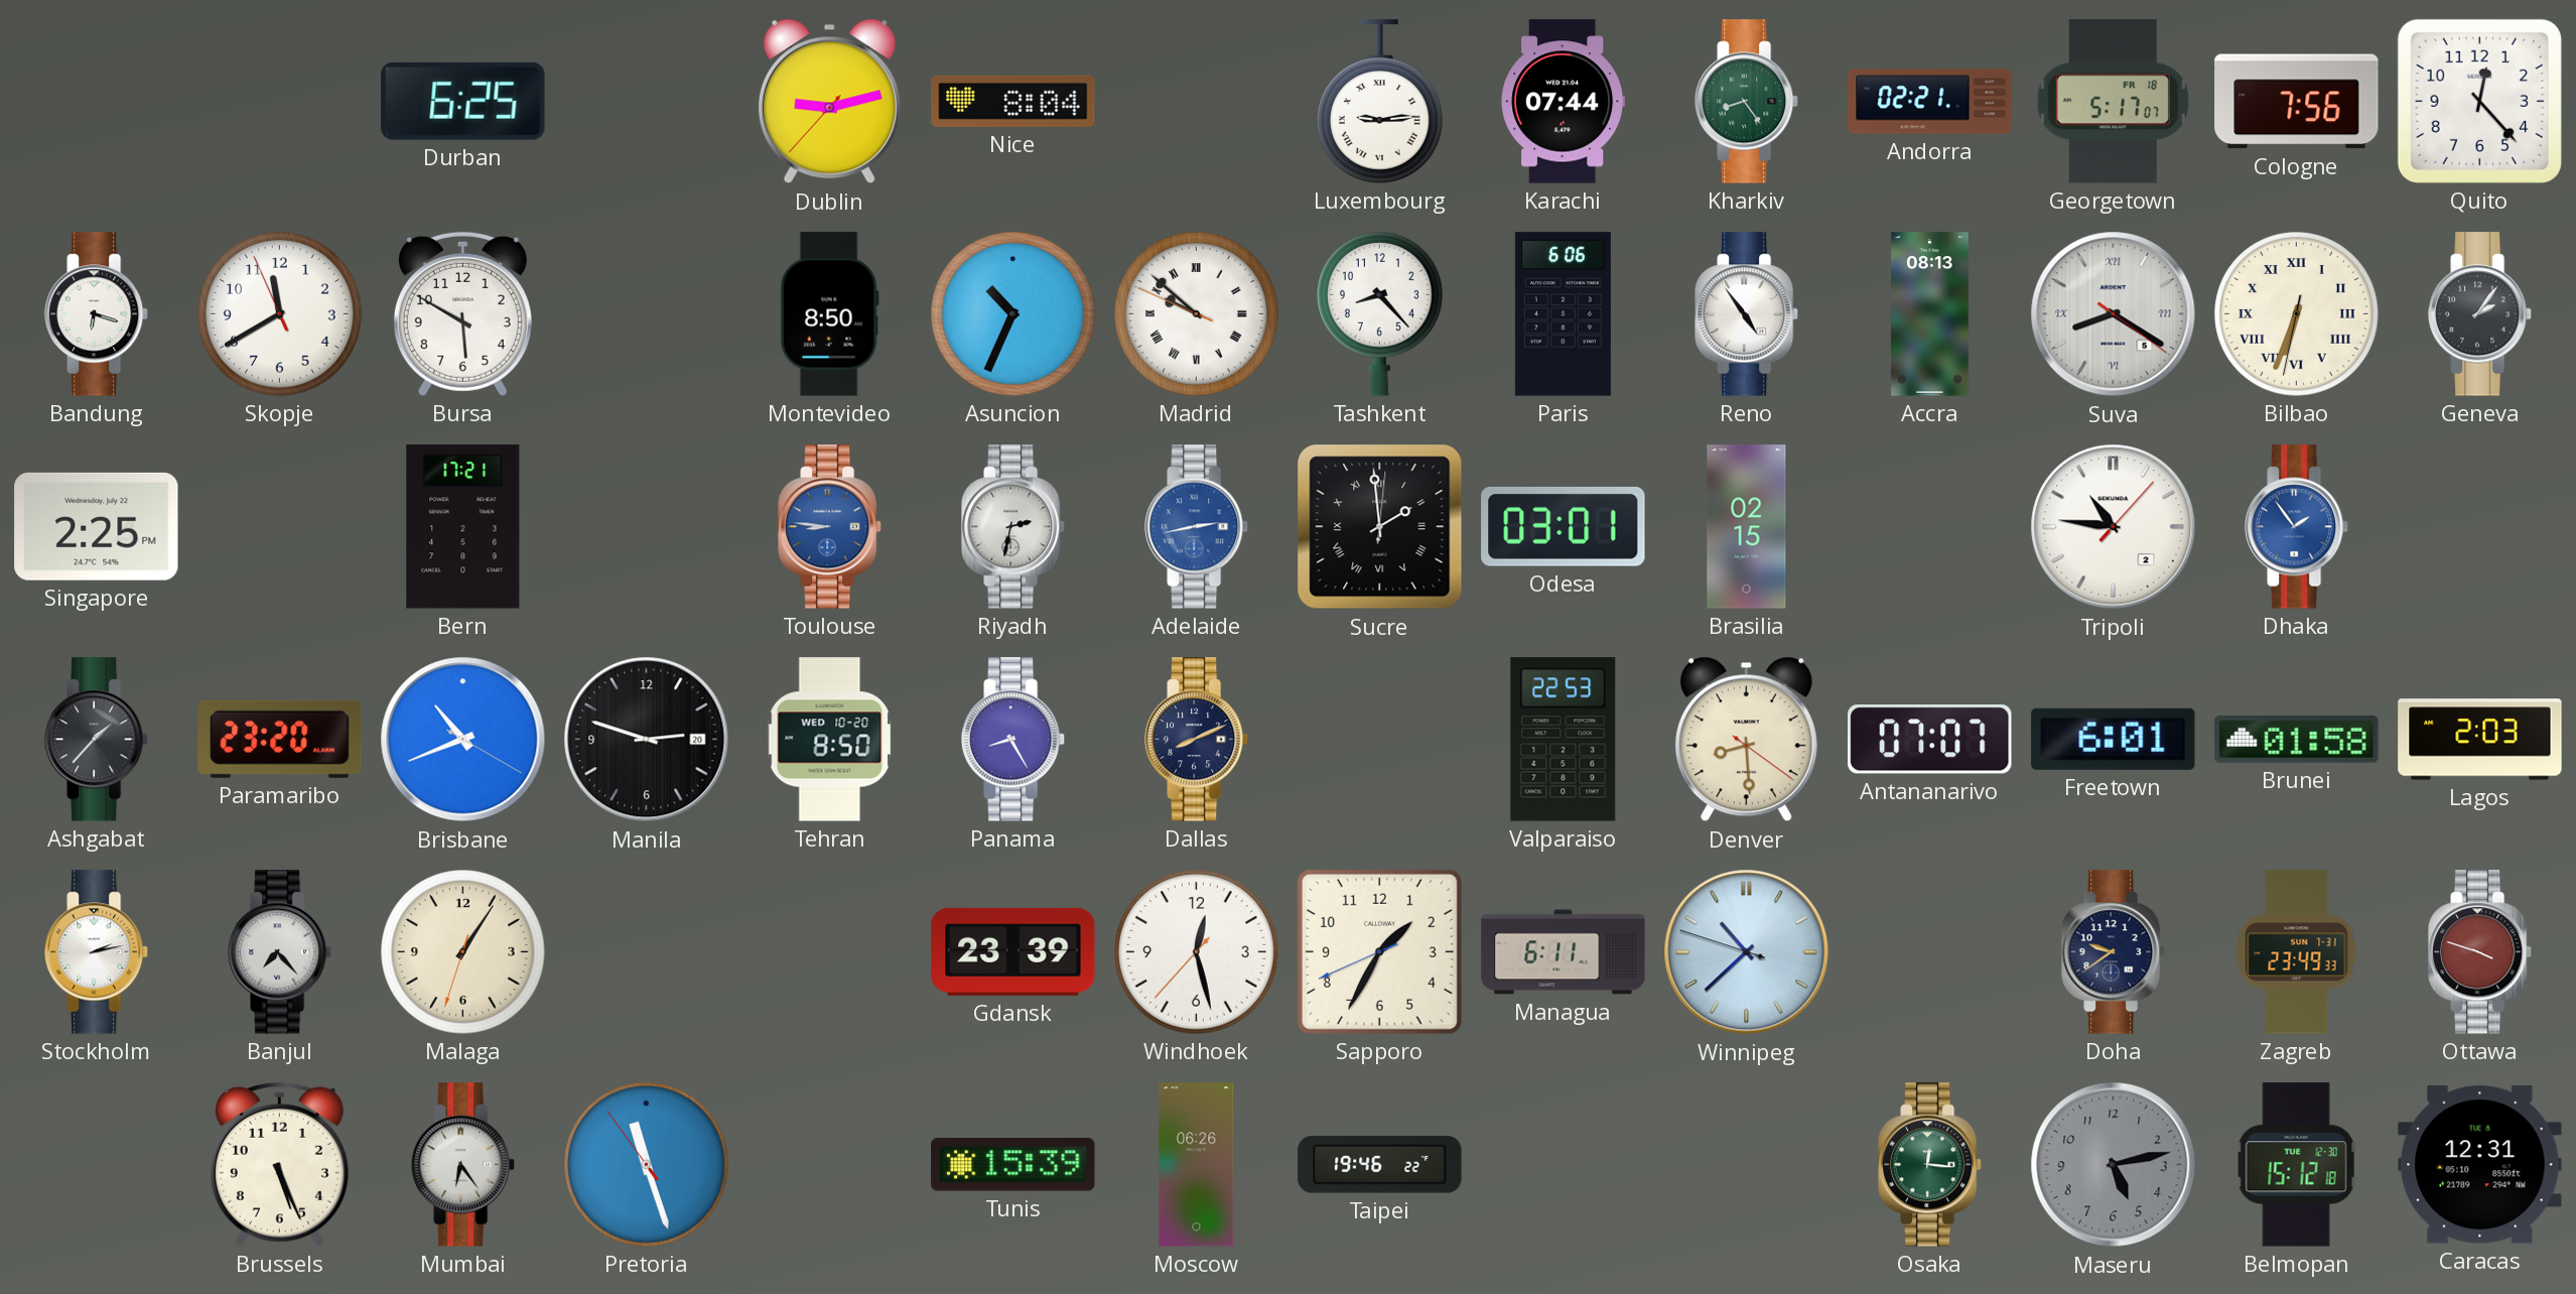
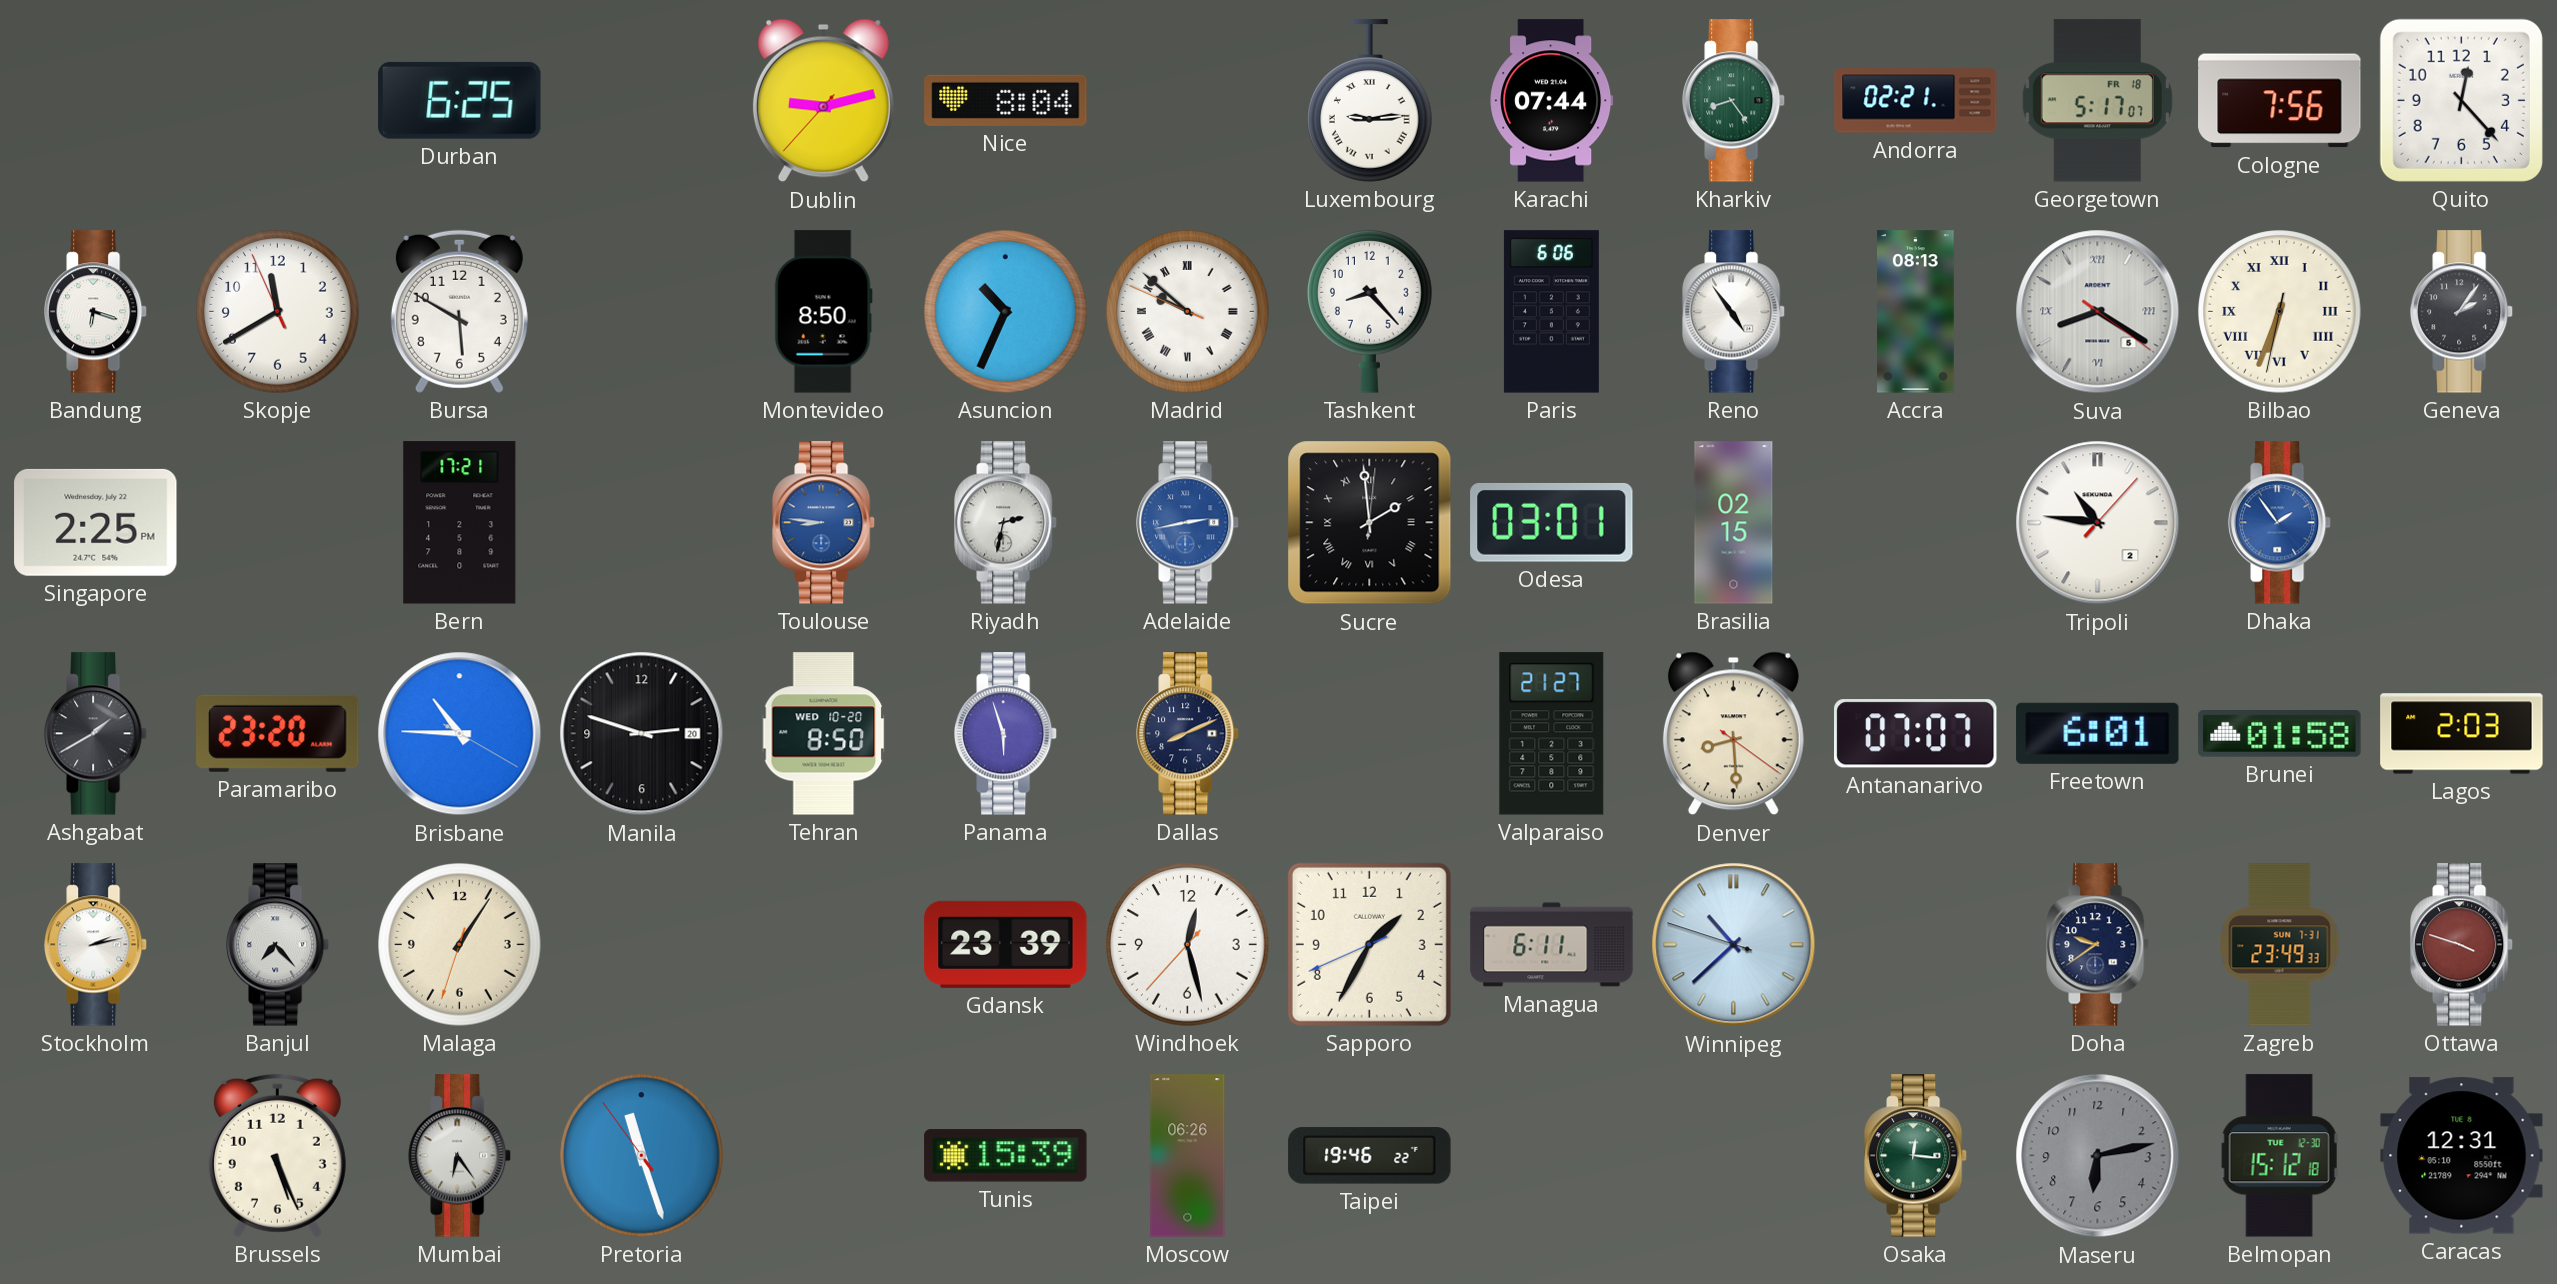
Ashgabat: 1:37 -> 1:40 (96, 734)
Brisbane: 10:41 -> 10:45 (460, 734)
Panama: 8:25 -> 5:57 (1006, 734)
Valparaiso: 22:53 -> 21:27 (1552, 734)
Maseru: 5:13 -> 6:13 (2098, 1156)
